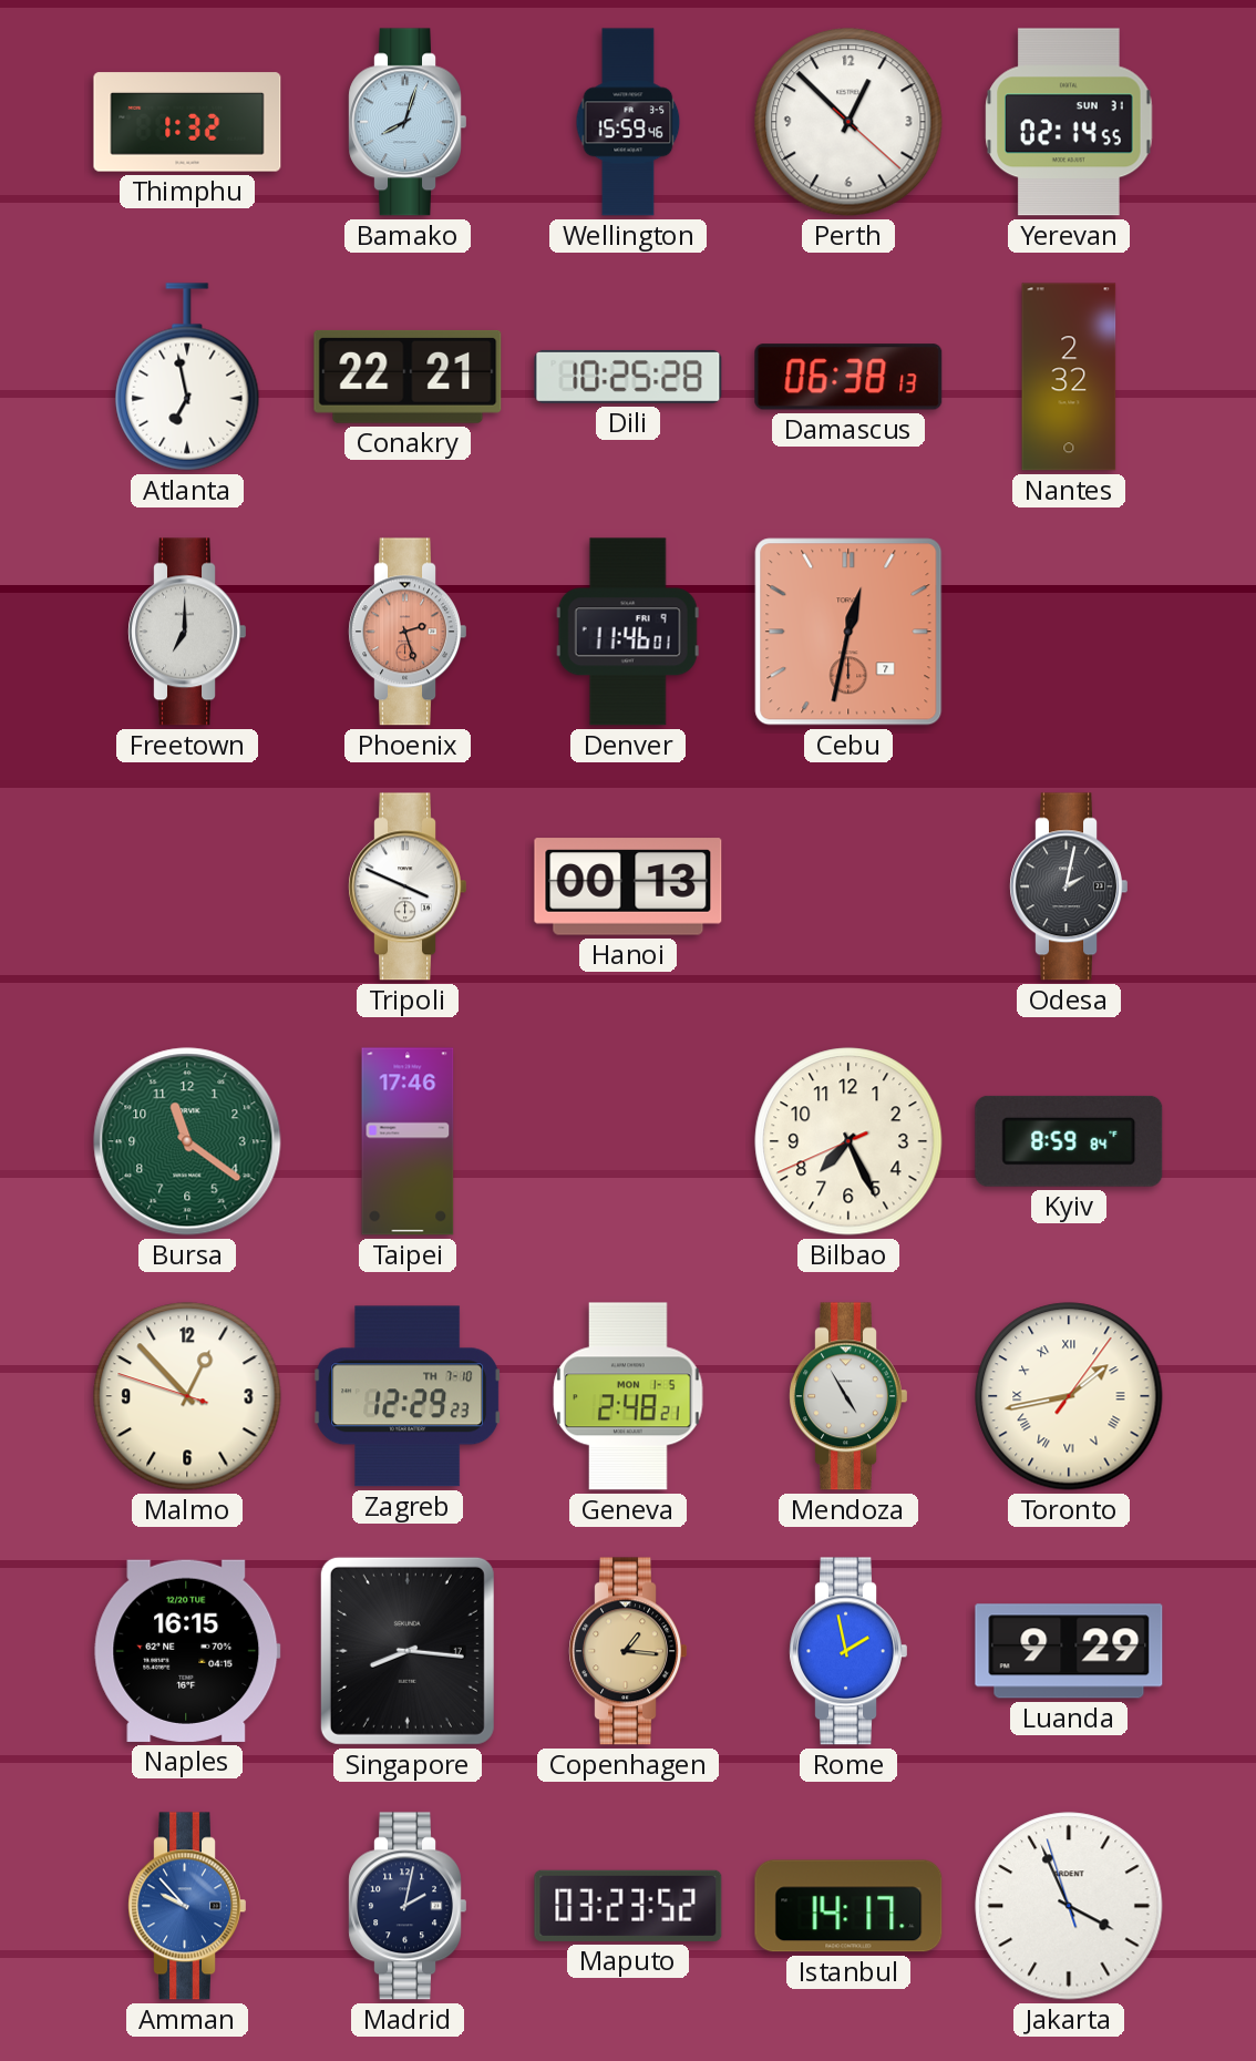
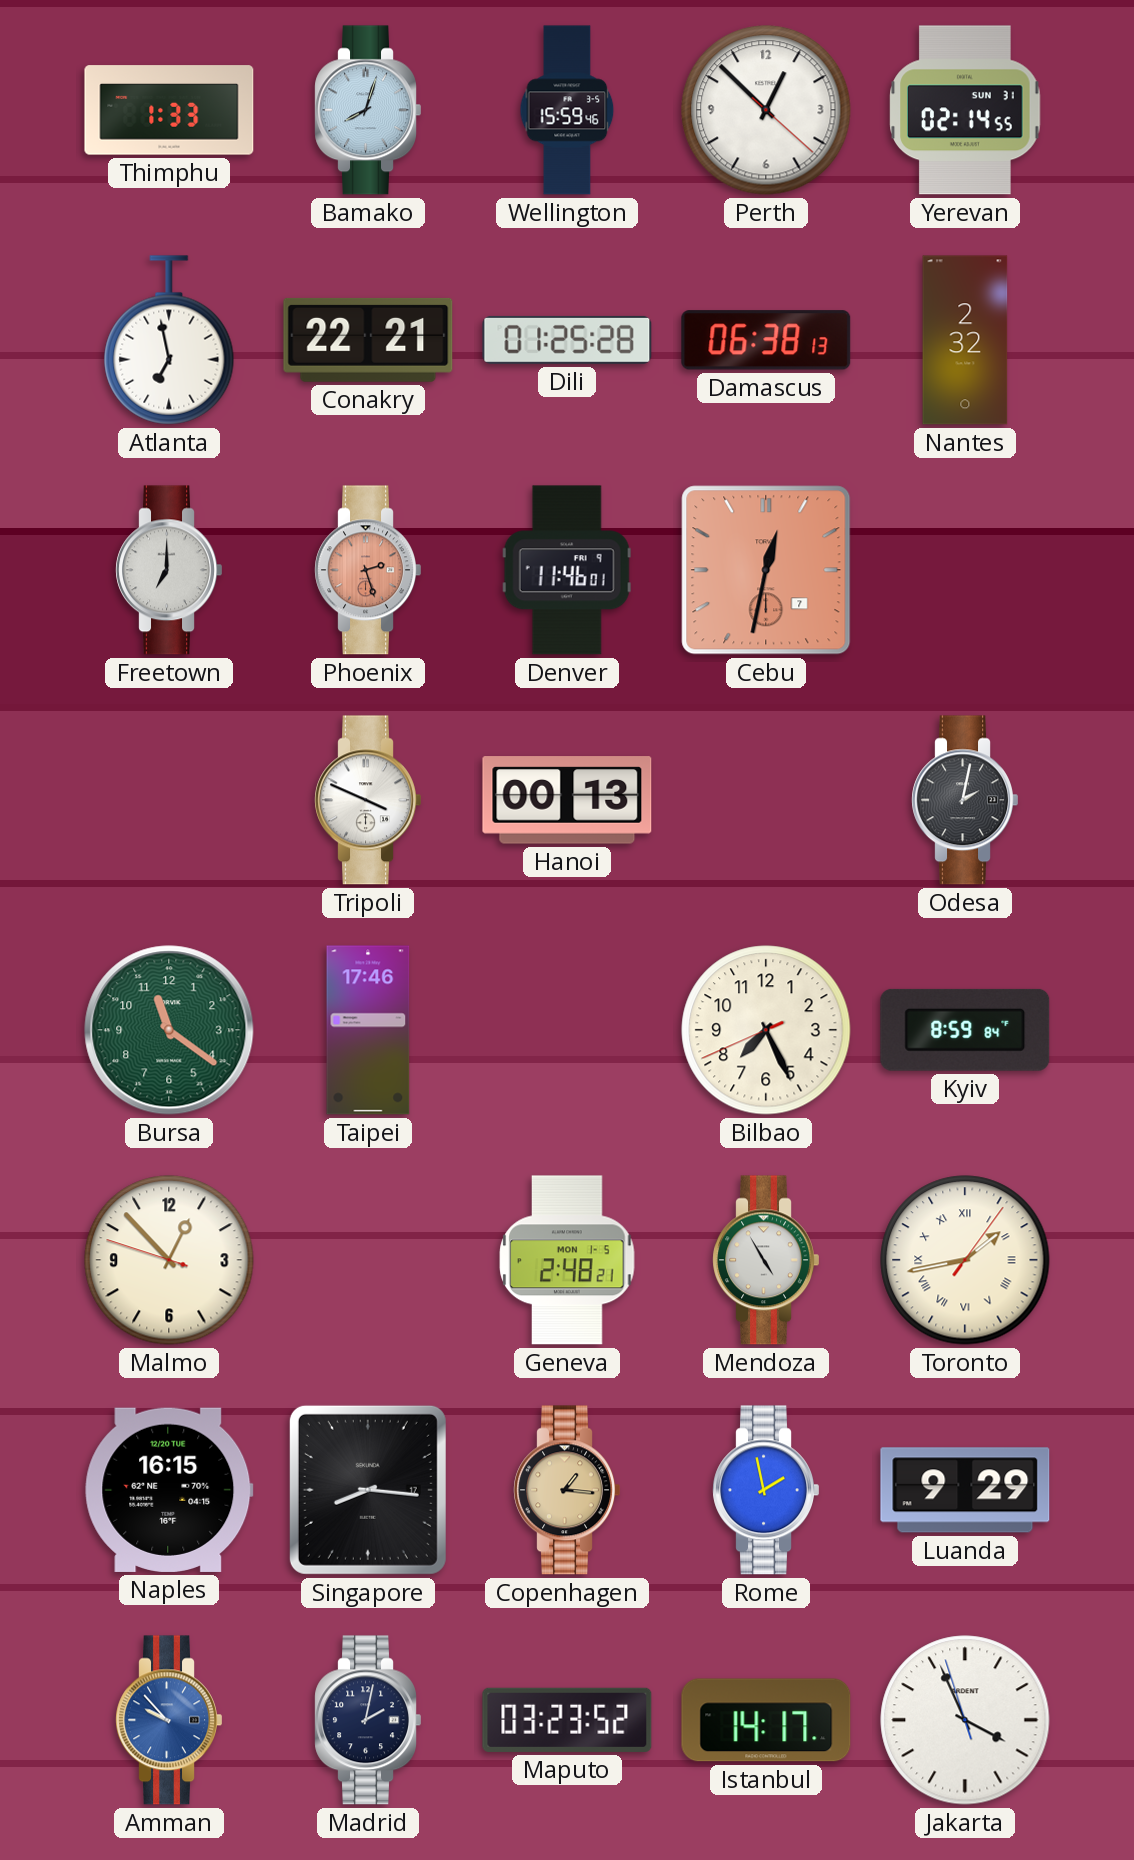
Thimphu: 1:32 -> 1:33 (169, 110)
Dili: 10:25 -> 01:25 (567, 340)
Zagreb: 12:29 -> none (409, 1396)
